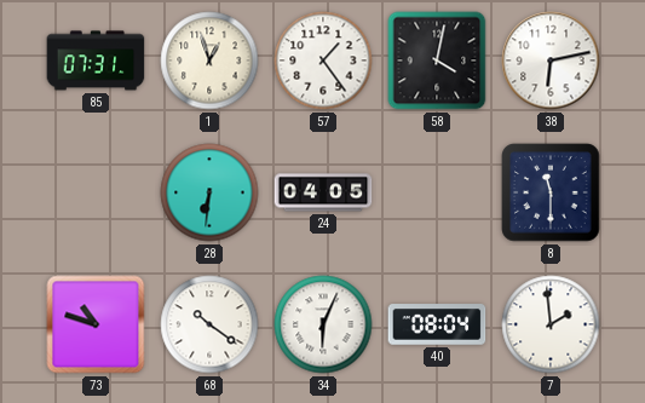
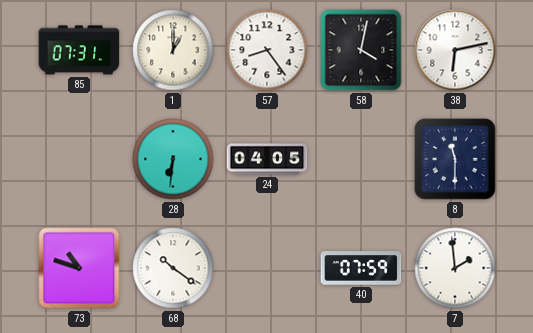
1: 12:57 -> 1:00 (173, 50)
57: 1:24 -> 8:24 (267, 50)
34: 6:04 -> none (323, 324)
40: 08:04 -> 07:59 (361, 268)
